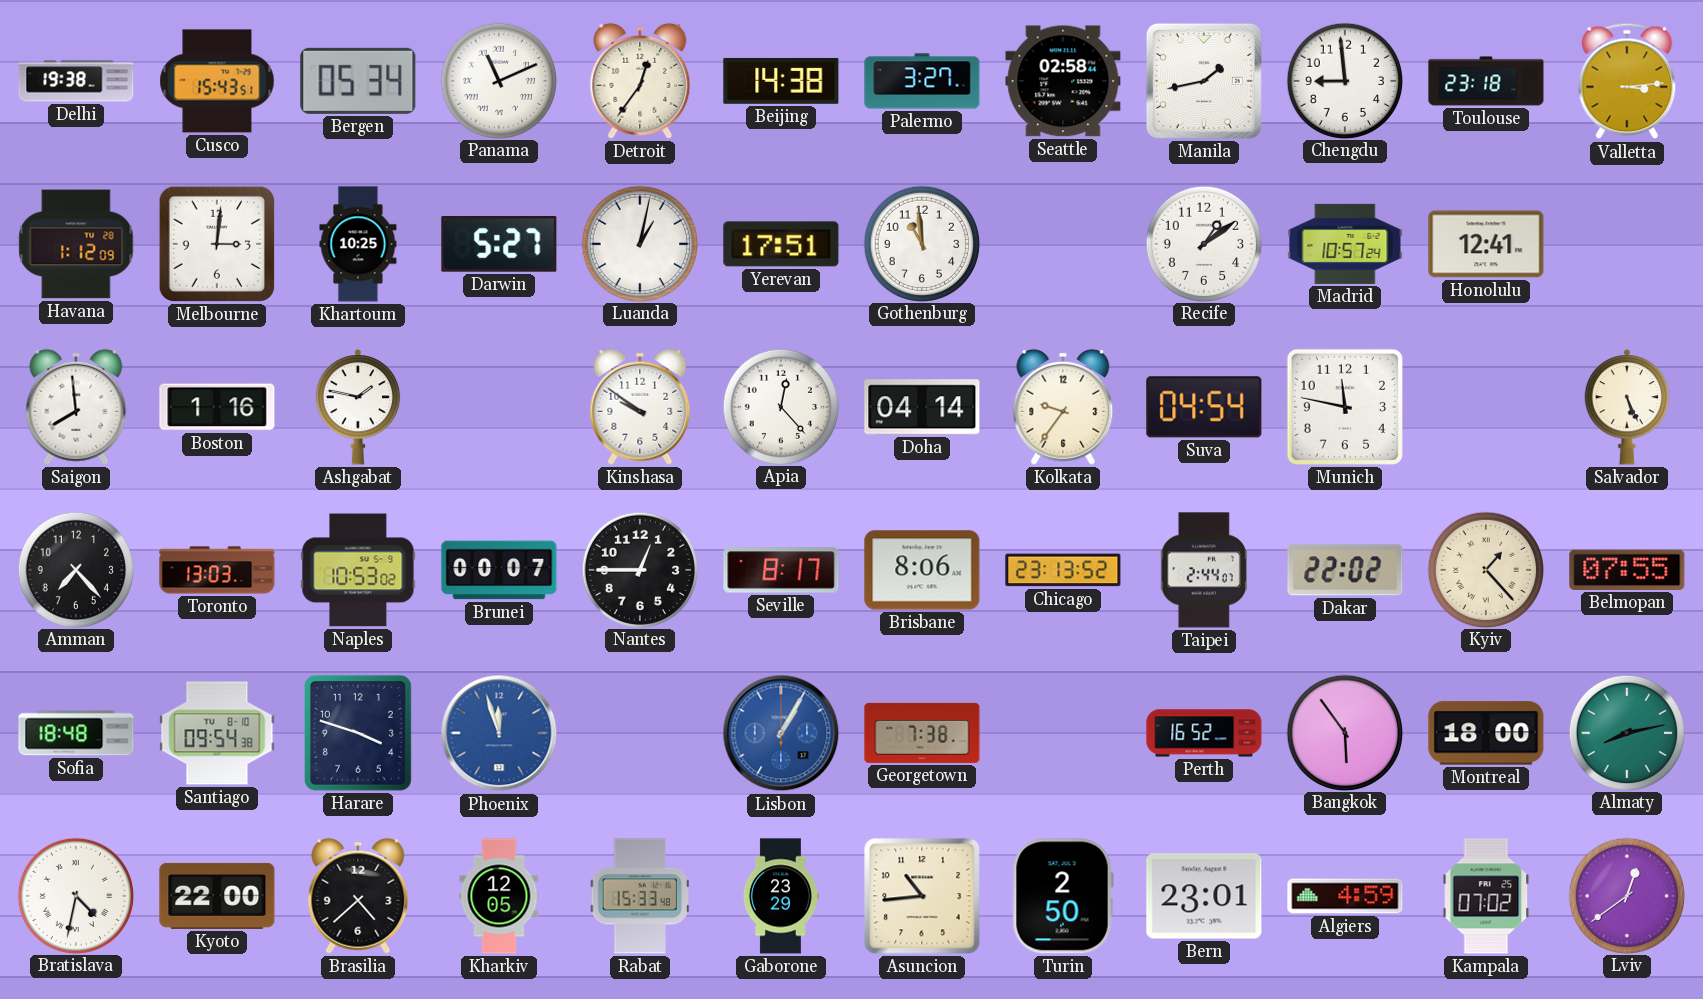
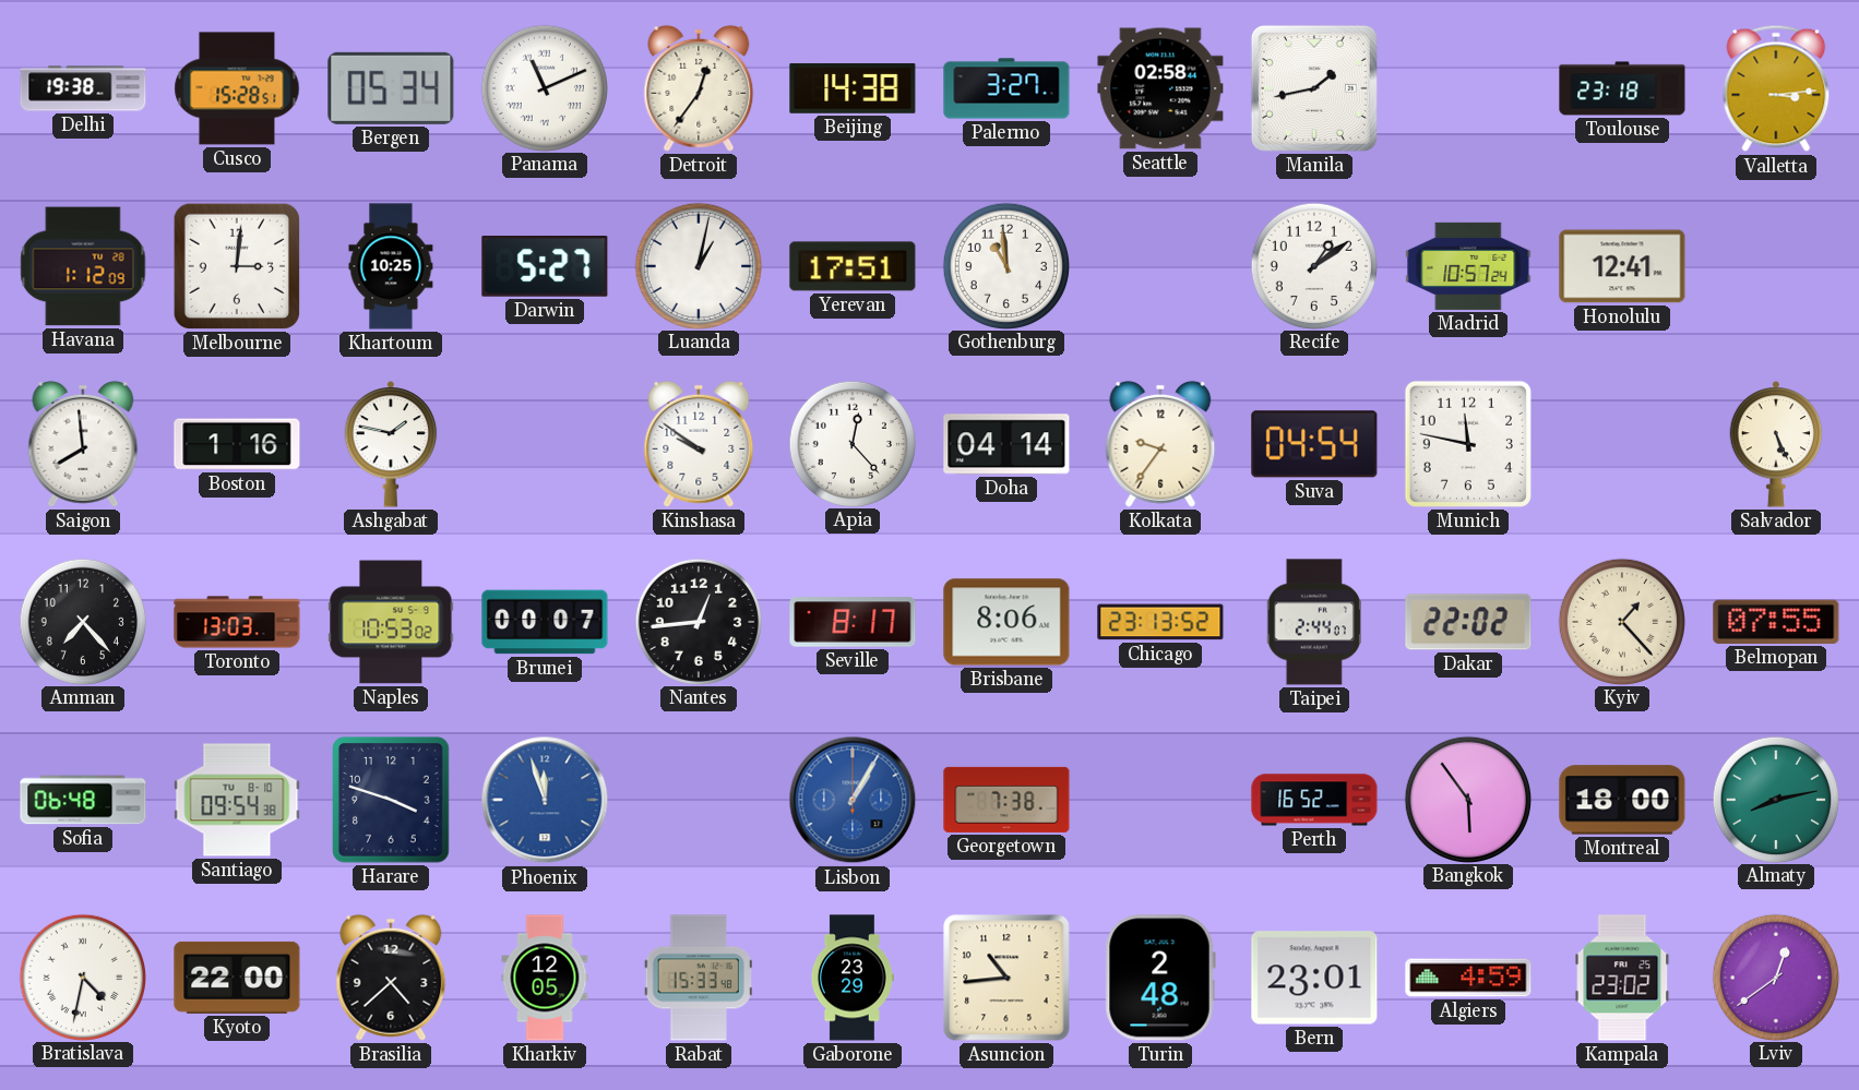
Cusco: 15:43 -> 15:28 (237, 88)
Chengdu: 8:59 -> none (1344, 80)
Nantes: 12:45 -> 12:44 (698, 621)
Sofia: 18:48 -> 06:48 (83, 800)
Turin: 2:50 -> 2:48 (1160, 978)
Kampala: 07:02 -> 23:02 (1622, 978)
